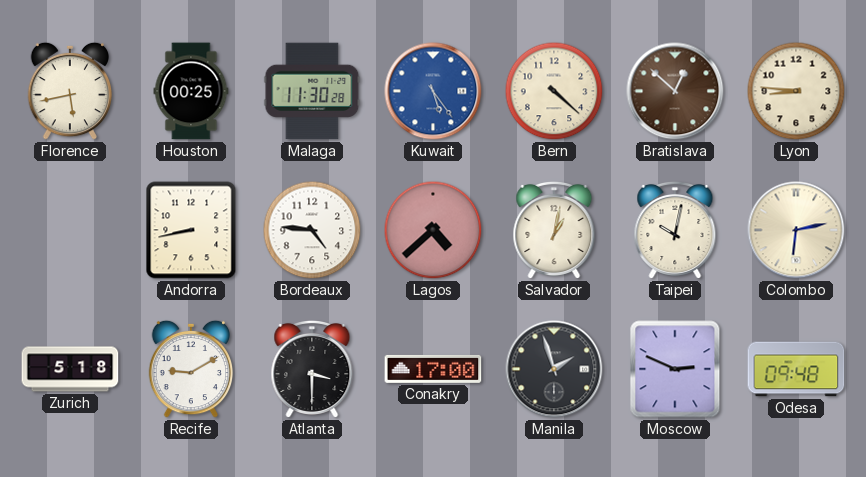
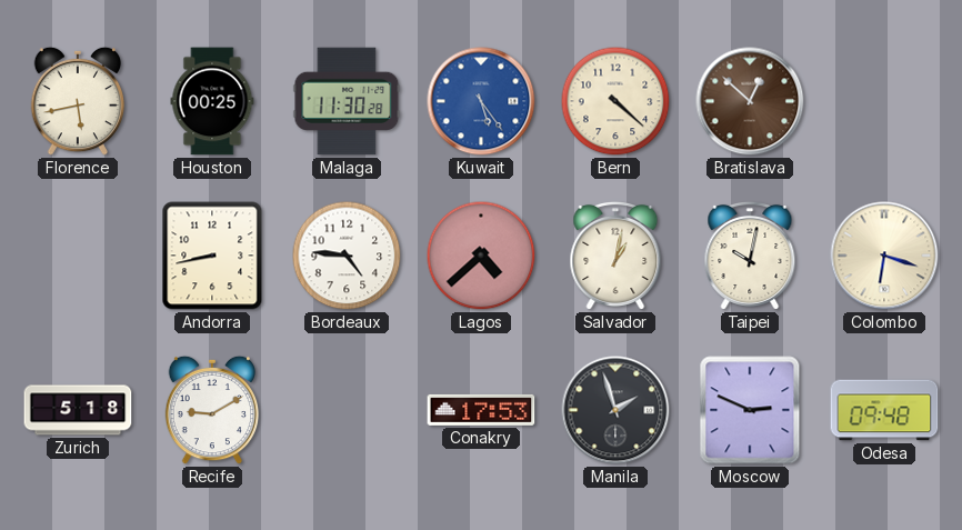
Lyon: 8:46 -> none (796, 91)
Colombo: 6:13 -> 6:18 (884, 256)
Atlanta: 3:30 -> none (312, 369)
Conakry: 17:00 -> 17:53 (481, 410)
